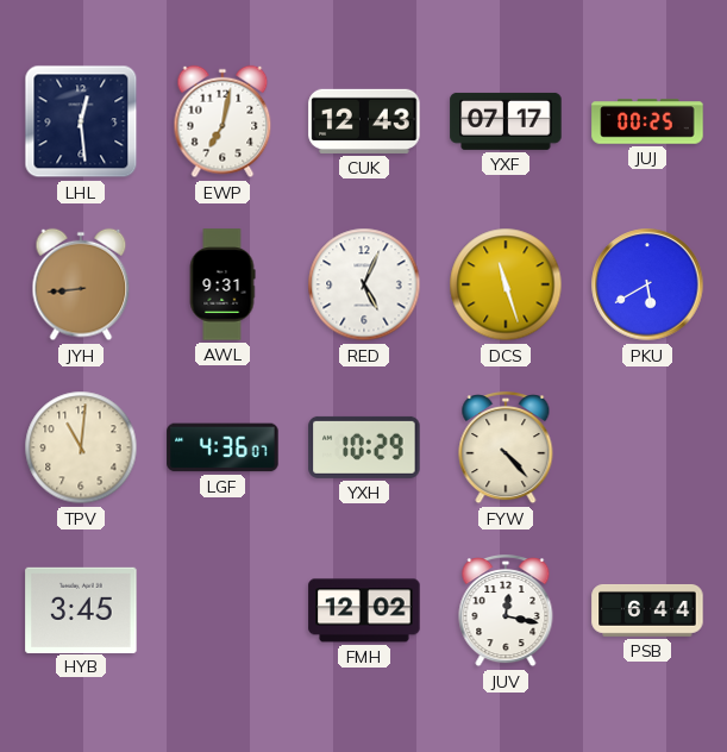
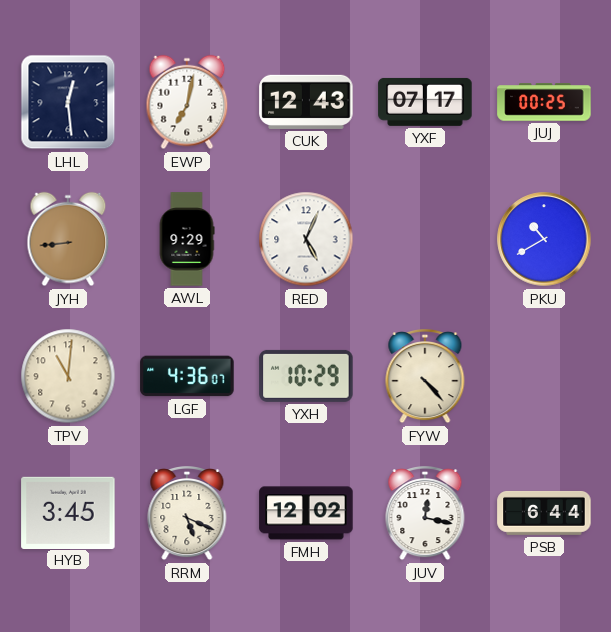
AWL: 9:31 -> 9:29 (187, 239)
DCS: 11:27 -> none (506, 284)
PKU: 5:40 -> 10:40 (544, 239)
RRM: none -> 5:19 (187, 514)
